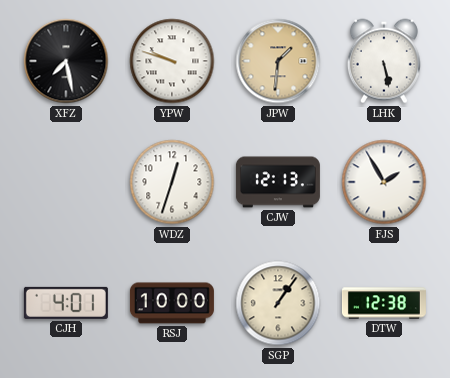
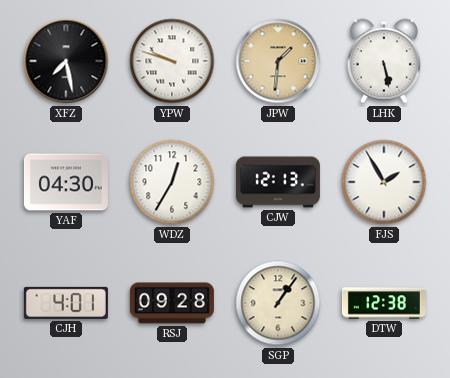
YAF: none -> 04:30 (66, 182)
WDZ: 12:33 -> 12:35 (172, 182)
RSJ: 10:00 -> 09:28 (172, 303)
